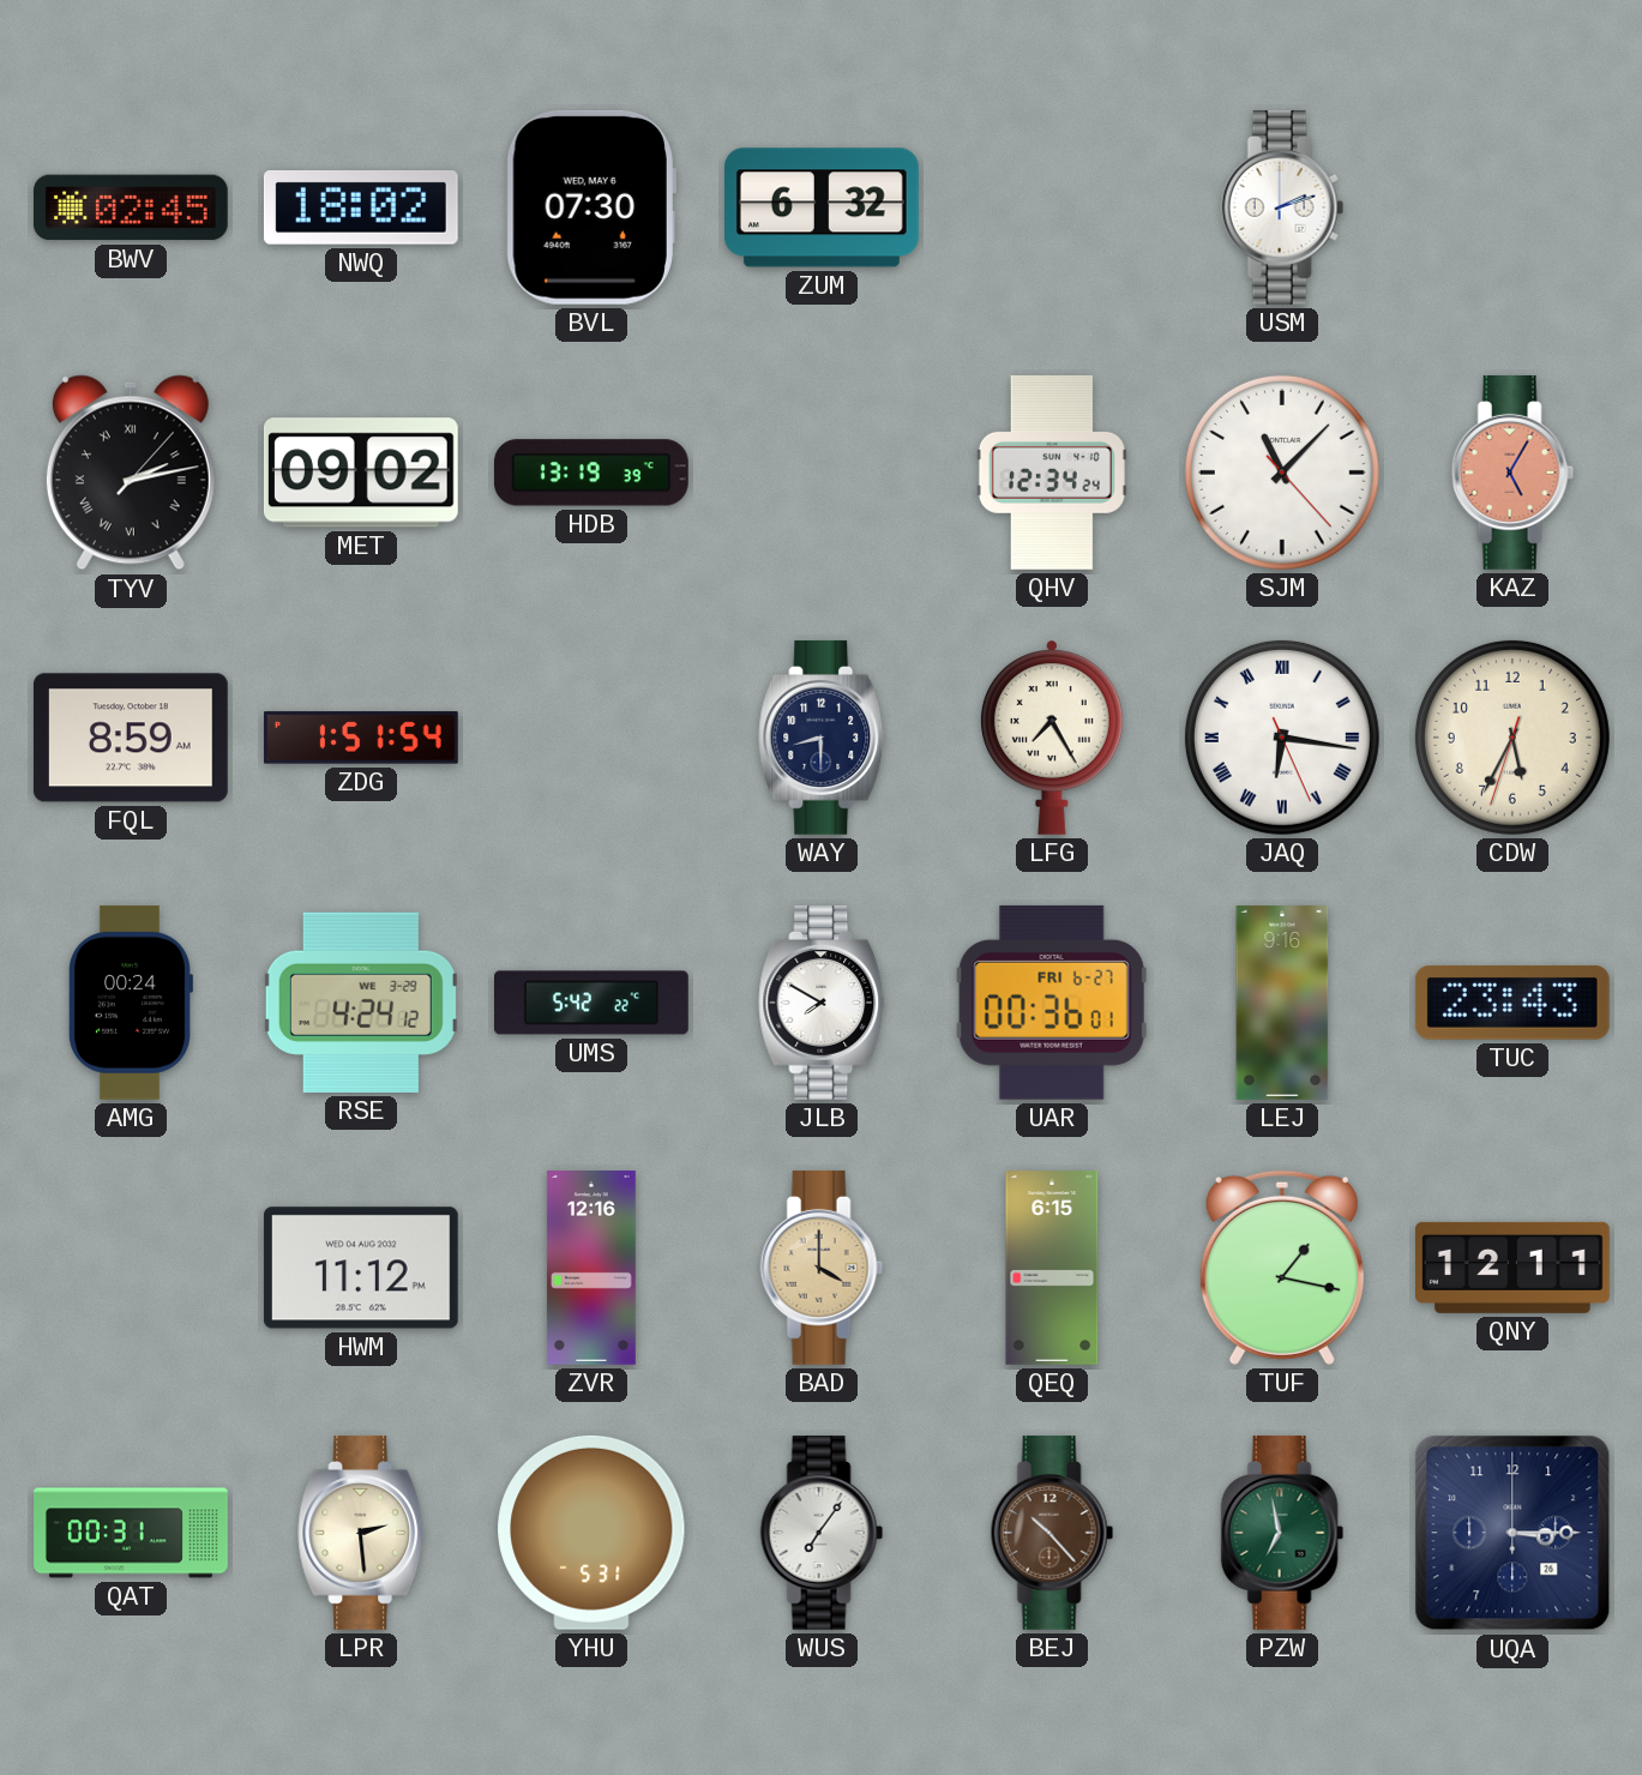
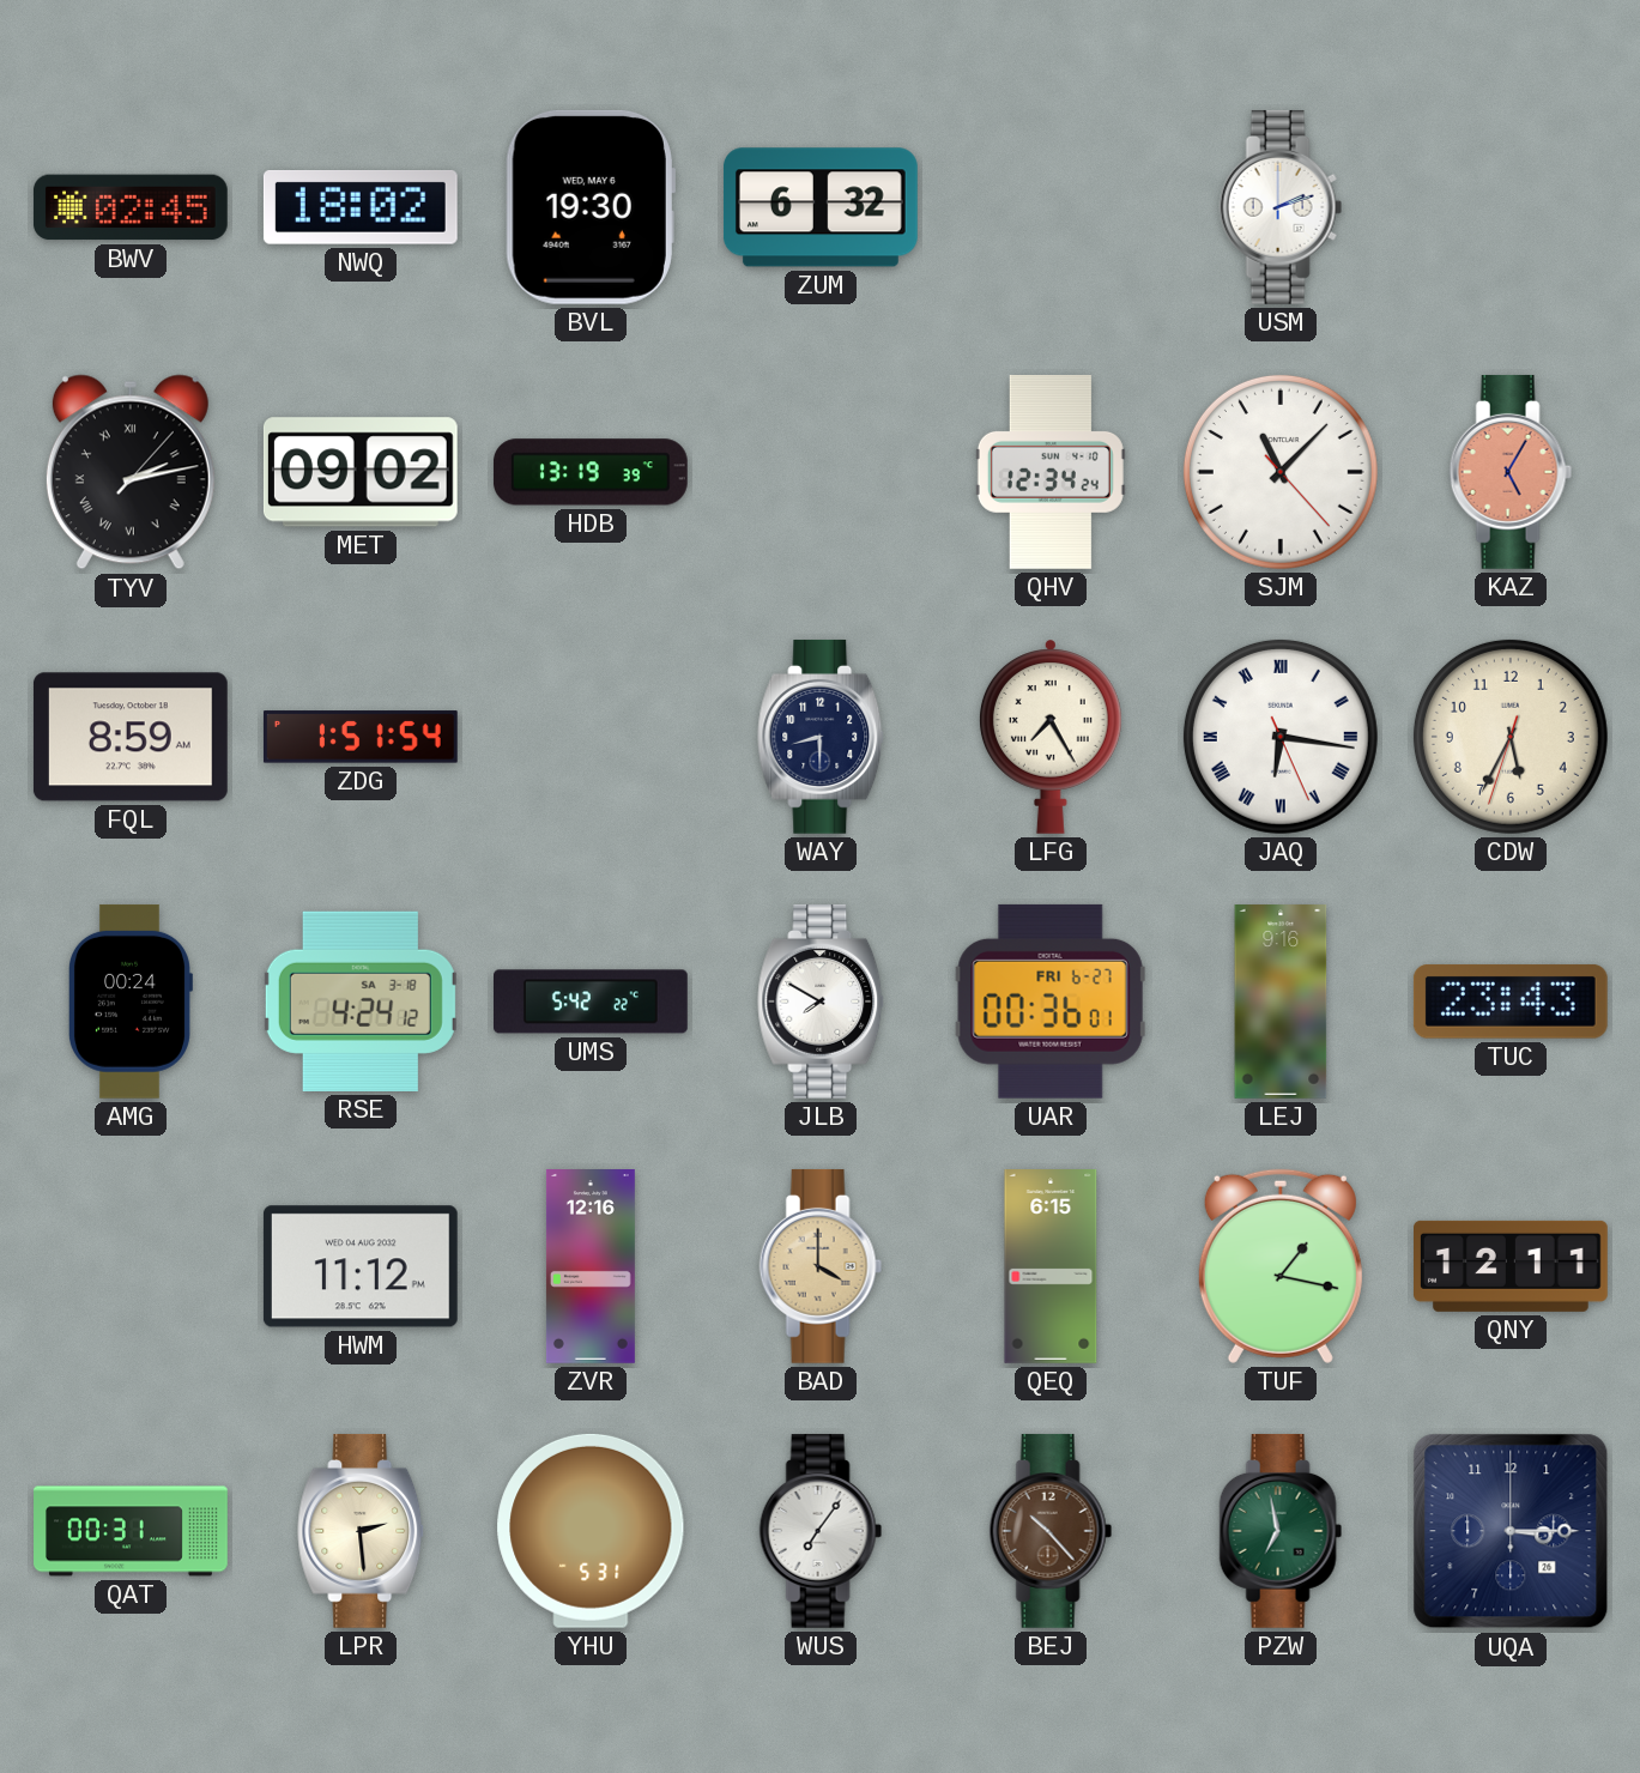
BVL: 07:30 -> 19:30 (591, 207)
RSE date: WE 3-29 -> SA 3-18 (361, 1002)
